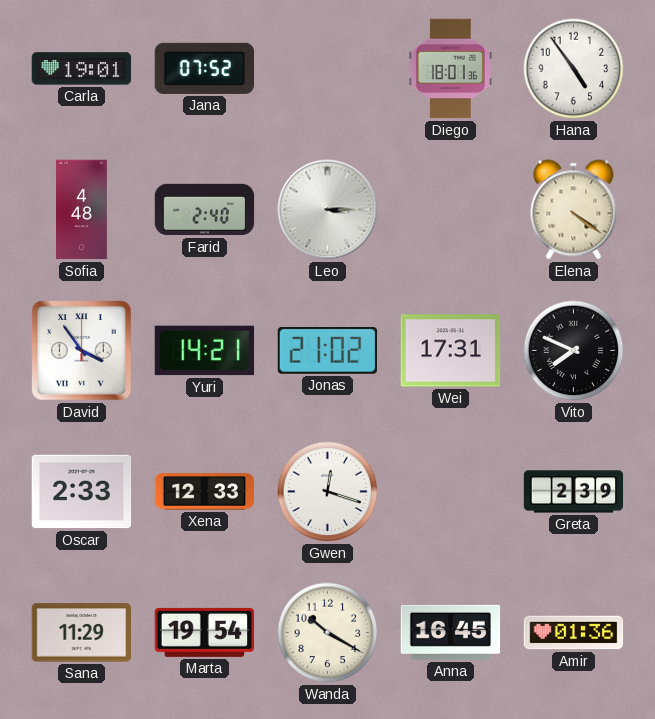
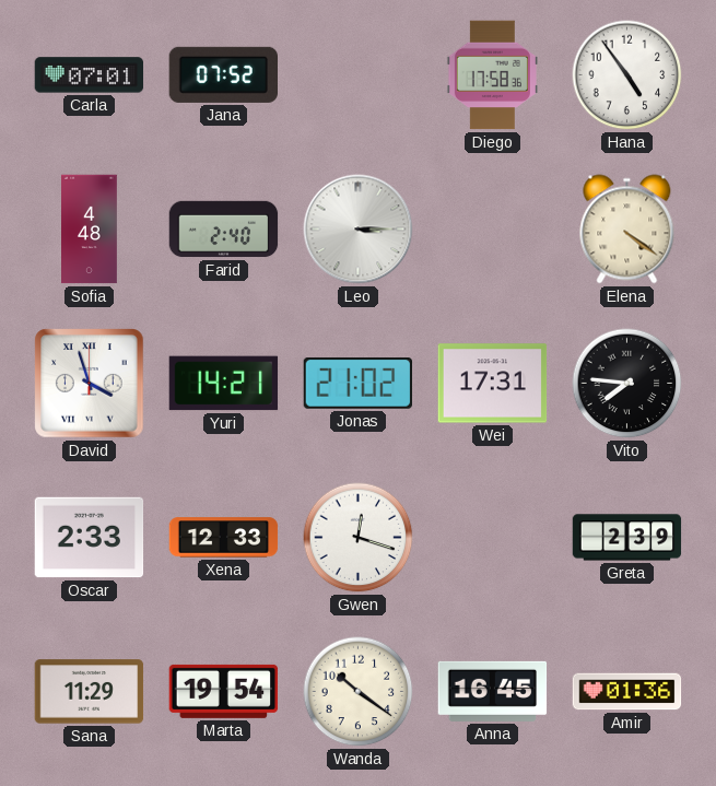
Carla: 19:01 -> 07:01 (90, 75)
Diego: 18:01 -> 17:58 (492, 75)
David: 3:54 -> 3:57 (90, 384)
Vito: 7:49 -> 7:46 (627, 384)
Wanda: 10:20 -> 10:21 (359, 692)
